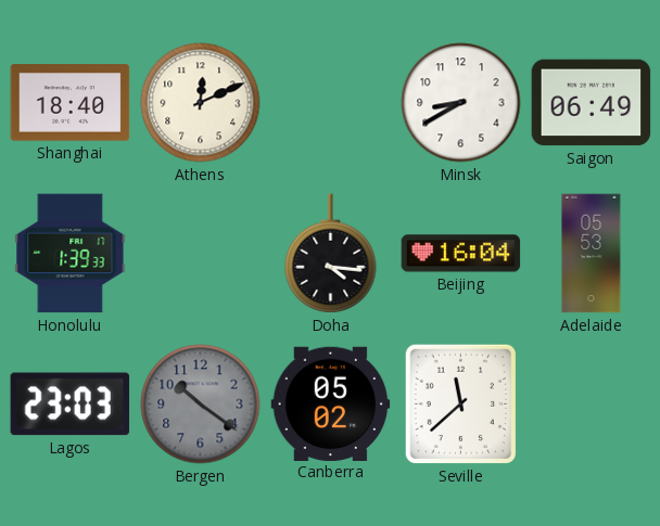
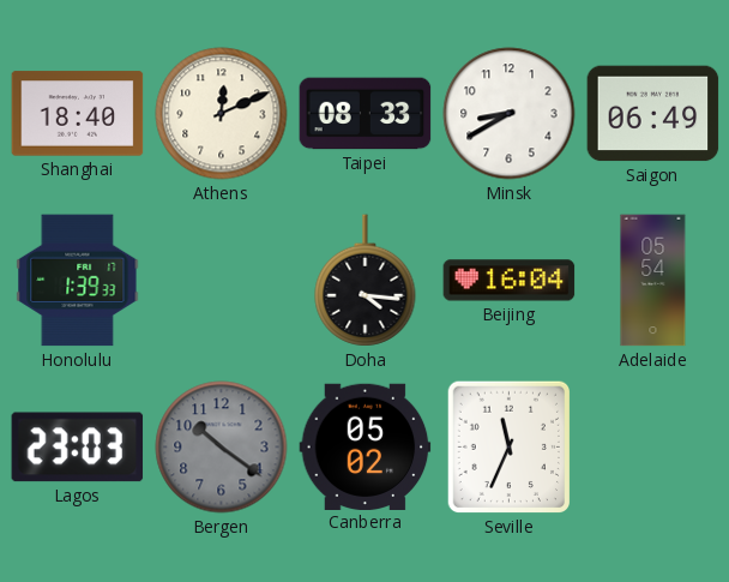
Taipei: none -> 08:33 (366, 114)
Adelaide: 05:53 -> 05:54 (653, 281)
Seville: 11:38 -> 11:34 (508, 448)
